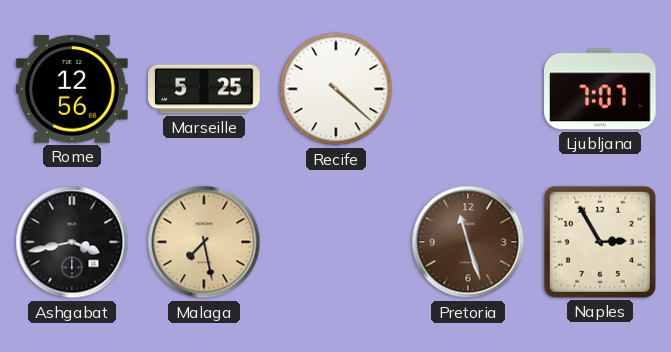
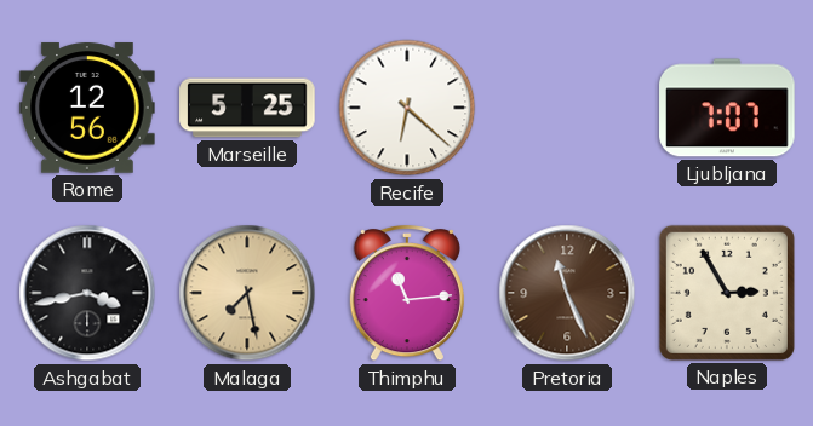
Recife: 4:22 -> 6:22 (407, 108)
Thimphu: none -> 11:14 (407, 294)
Pretoria: 11:27 -> 11:26 (567, 293)
